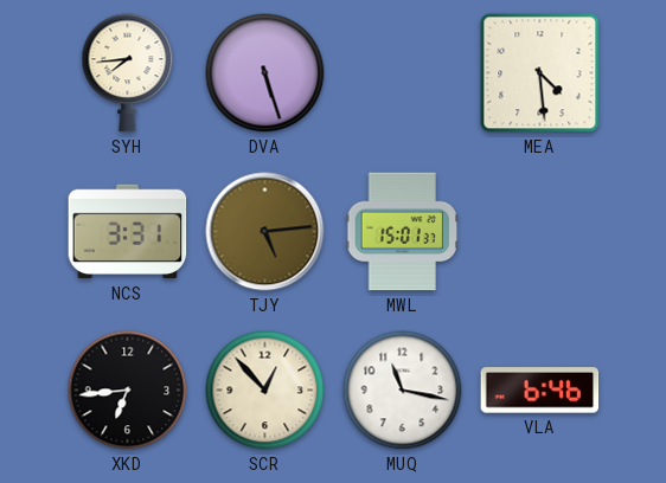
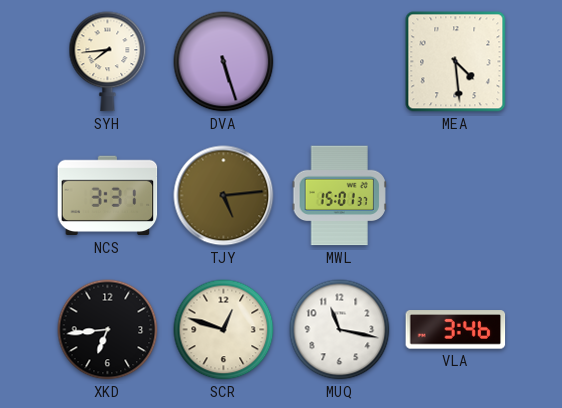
SCR: 12:53 -> 12:48 (224, 330)
VLA: 6:46 -> 3:46 (456, 330)
